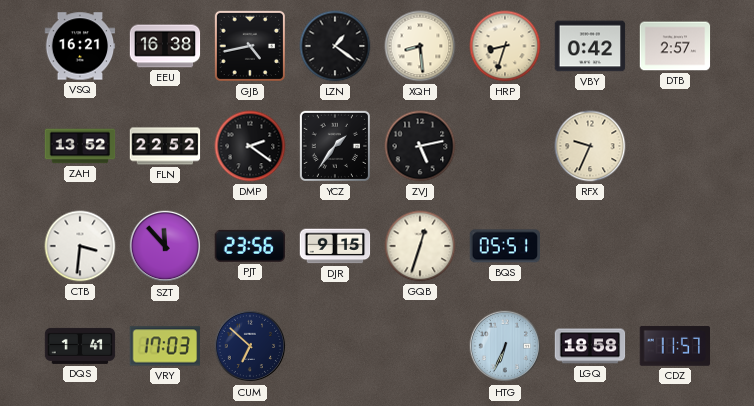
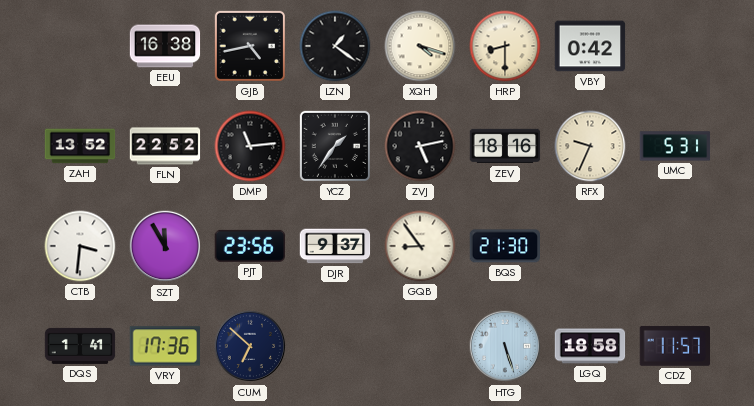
VSQ: 16:21 -> none (80, 46)
XQH: 8:29 -> 4:18 (420, 46)
HRP: 8:33 -> 8:30 (505, 46)
DTB: 2:57 -> none (675, 46)
DMP: 2:21 -> 11:14 (250, 146)
ZEV: none -> 18:16 (505, 146)
UMC: none -> 5:31 (675, 146)
SZT: 11:53 -> 11:55 (165, 246)
DJR: 9:15 -> 9:37 (335, 246)
GQB: 12:33 -> 8:54 (420, 246)
BQS: 05:51 -> 21:30 (504, 246)
VRY: 17:03 -> 17:36 (165, 346)
HTG: 6:34 -> 5:27 (505, 346)
